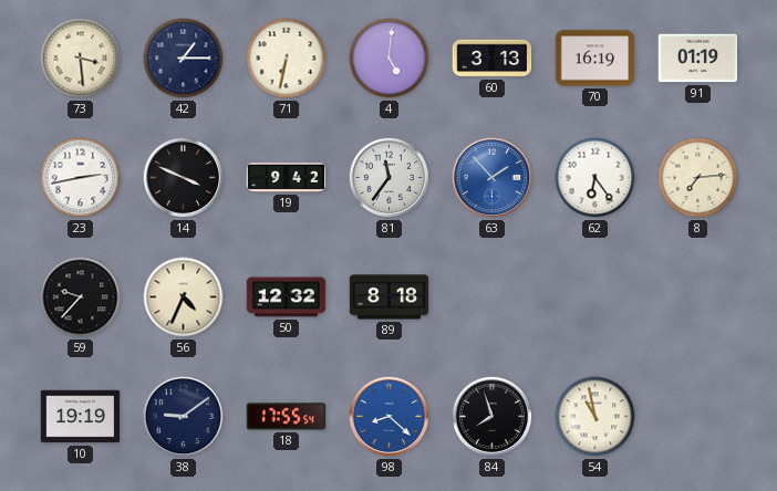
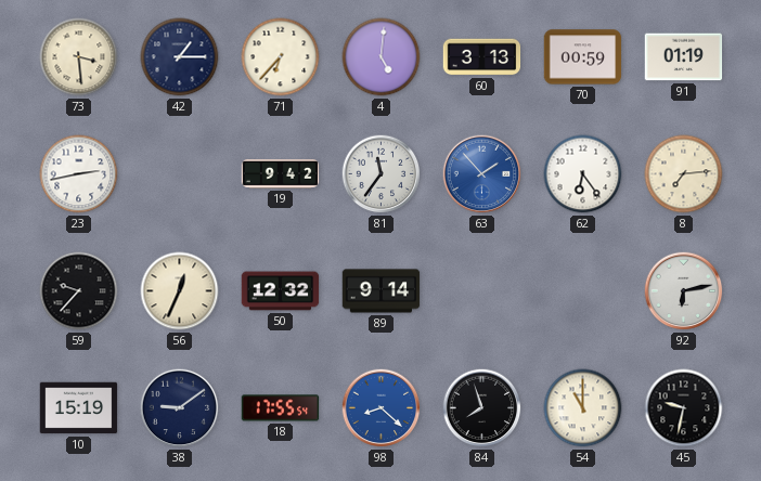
71: 6:32 -> 6:37 (281, 57)
70: 16:19 -> 00:59 (583, 57)
14: 3:49 -> none (184, 178)
56: 4:34 -> 12:34 (180, 291)
89: 8:18 -> 9:14 (382, 291)
92: none -> 6:13 (684, 291)
10: 19:19 -> 15:19 (79, 408)
54: 10:58 -> 11:00 (583, 408)
45: none -> 9:32 (684, 408)
